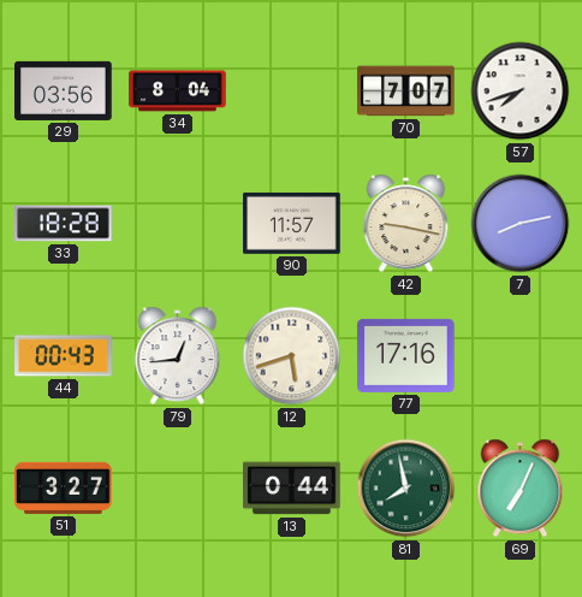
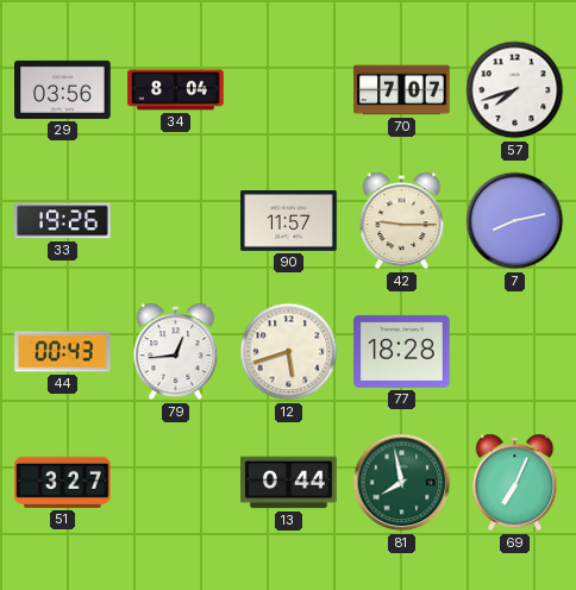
33: 18:28 -> 19:26 (63, 221)
42: 9:17 -> 9:15 (402, 221)
77: 17:16 -> 18:28 (402, 351)
